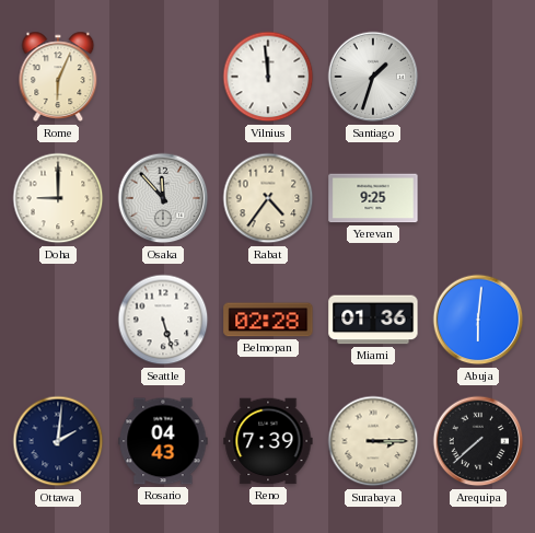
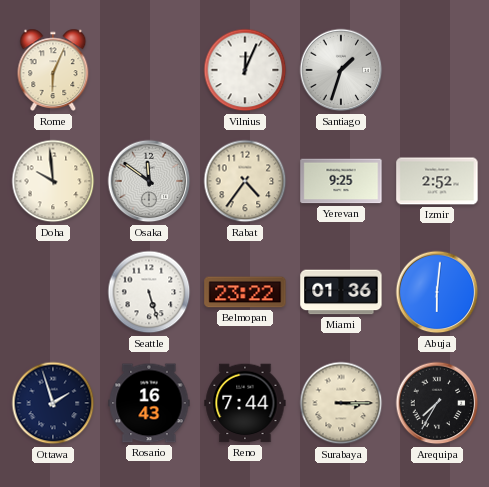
Vilnius: 11:59 -> 12:04 (245, 70)
Doha: 9:00 -> 9:59 (53, 181)
Osaka: 11:53 -> 11:51 (149, 181)
Izmir: none -> 2:52 (437, 181)
Belmopan: 02:28 -> 23:22 (245, 292)
Ottawa: 2:01 -> 1:57 (53, 403)
Rosario: 04:43 -> 16:43 (149, 403)
Reno: 7:39 -> 7:44 (245, 403)
Arequipa: 7:38 -> 7:35 (437, 403)
